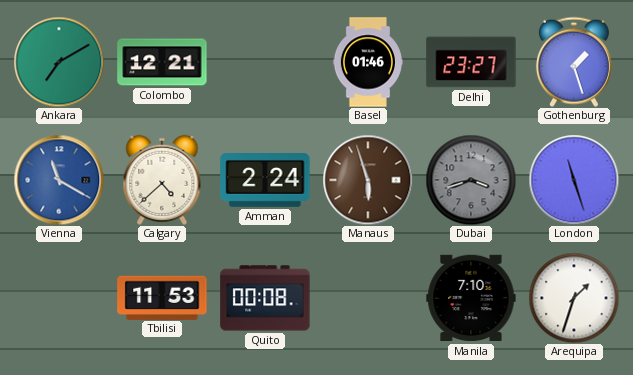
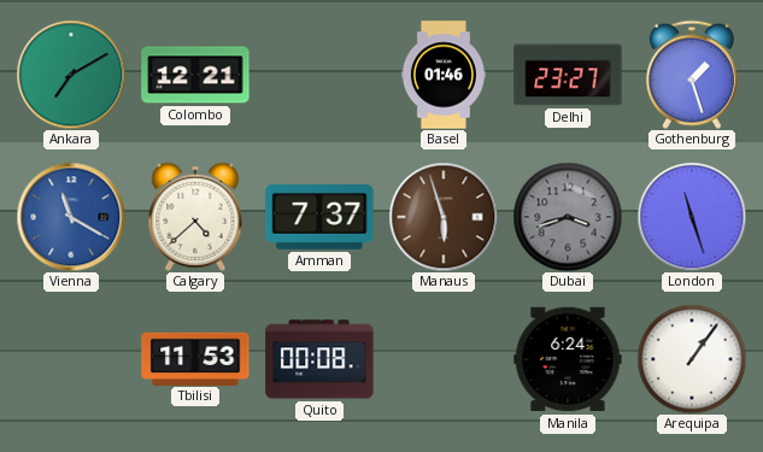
Amman: 2:24 -> 7:37 (319, 218)
Manila: 7:10 -> 6:24 (568, 359)
Arequipa: 1:33 -> 1:06 (692, 359)
